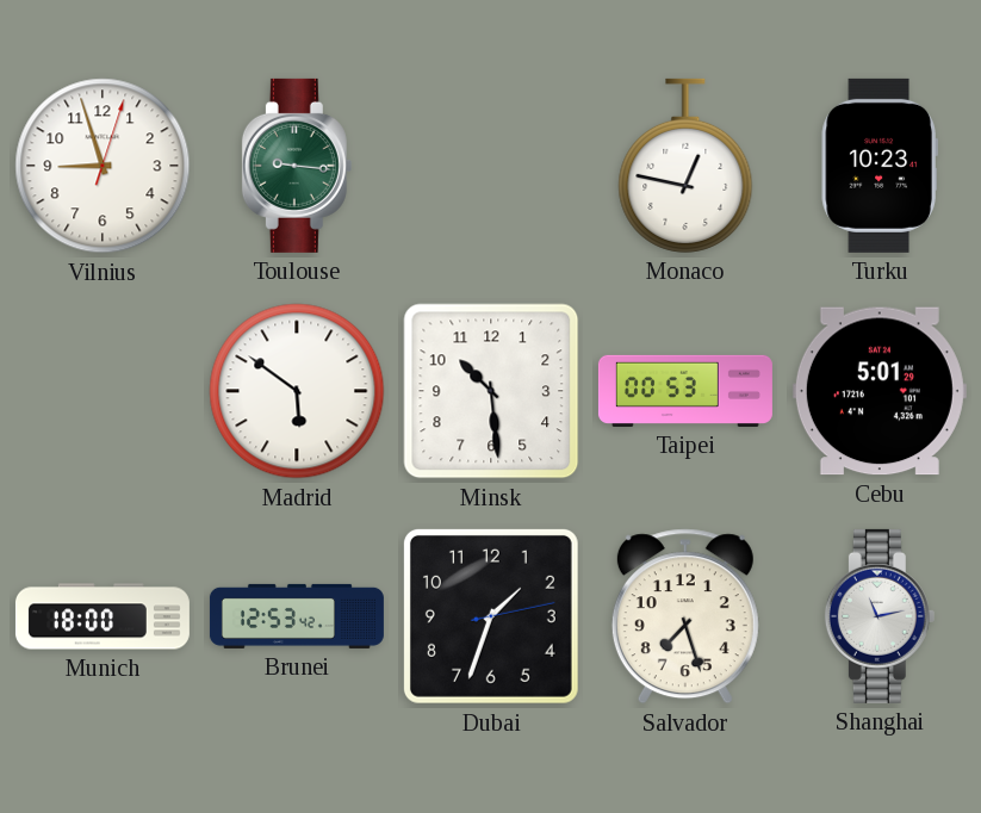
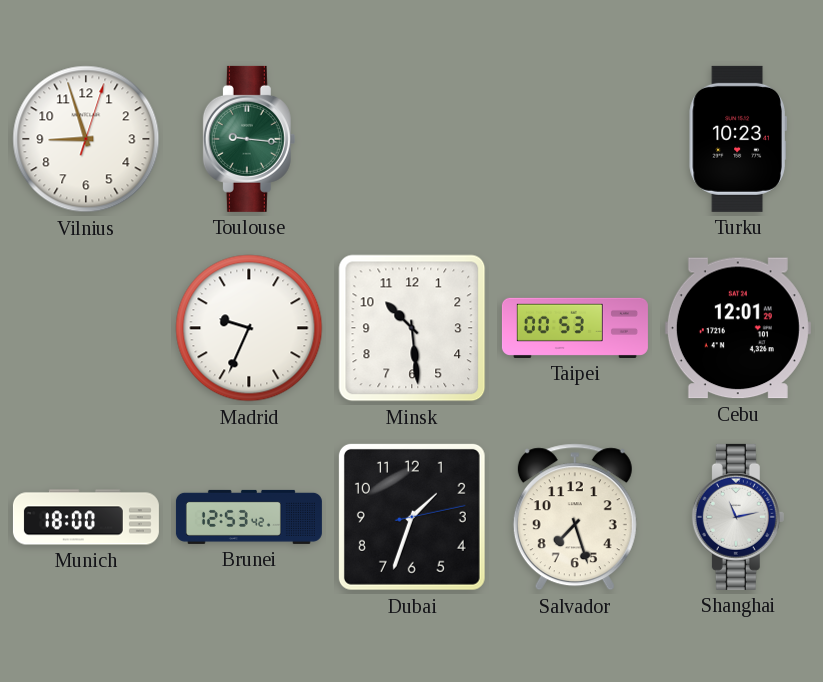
Monaco: 12:47 -> none (685, 166)
Madrid: 5:51 -> 9:34 (249, 328)
Cebu: 5:01 -> 12:01 (738, 328)
